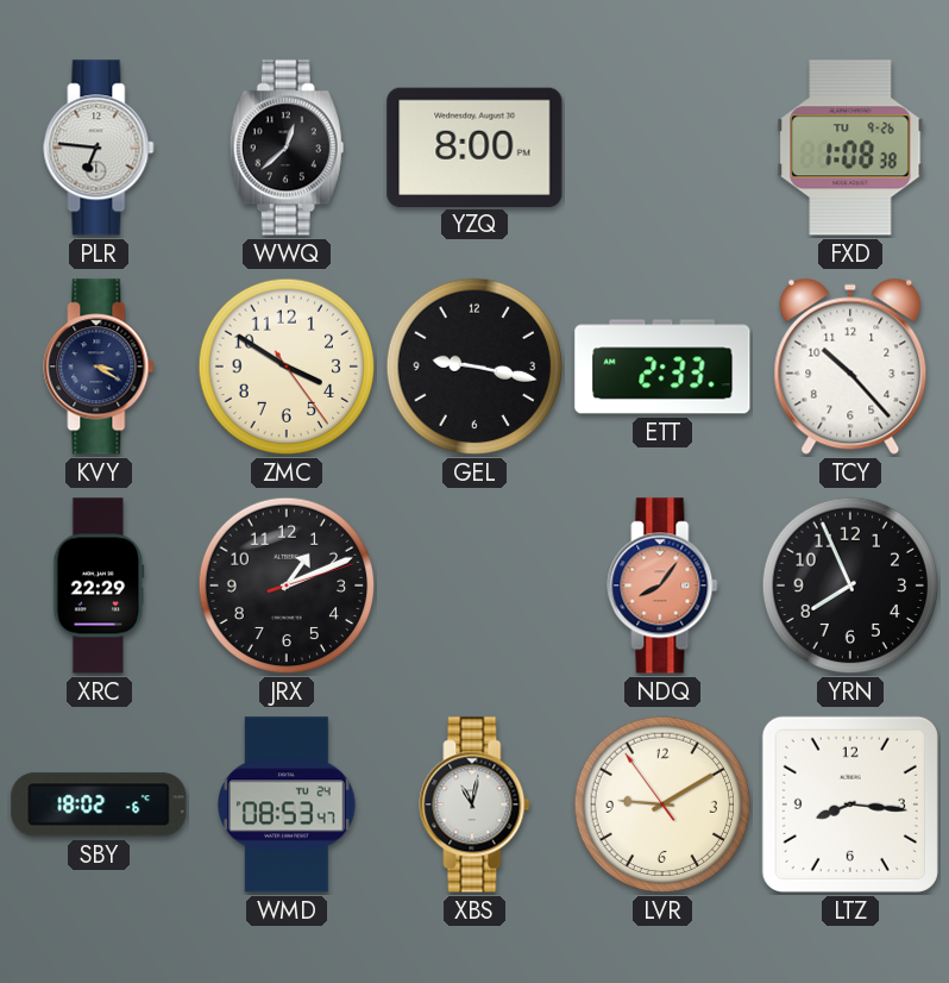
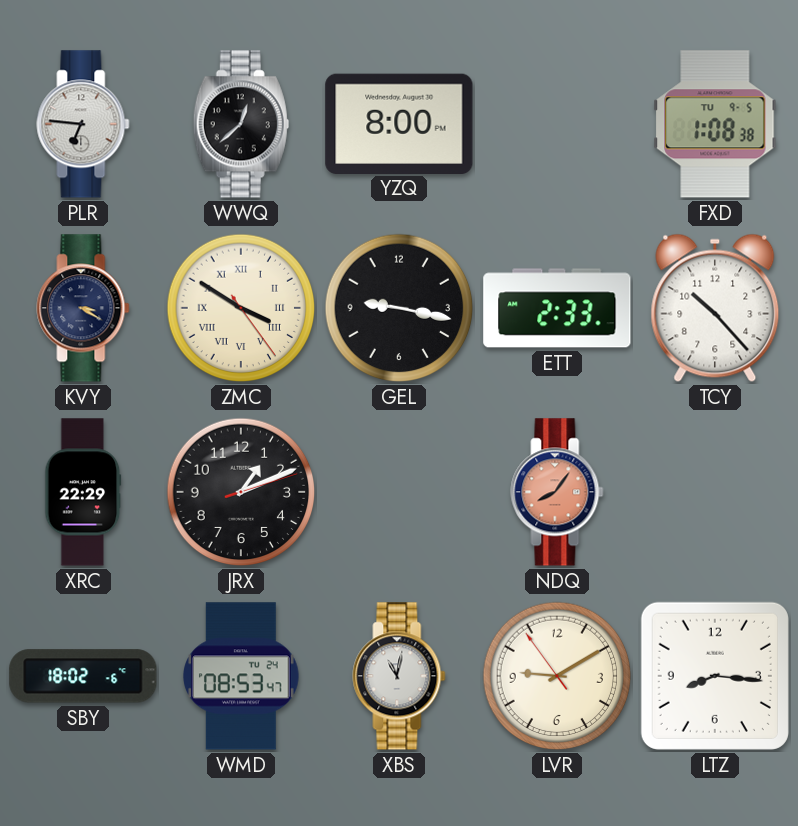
FXD date: TU 9-26 -> TU 9-5 (715, 124)
ZMC numerals: Arabic -> Roman (241, 308)
YRN: 7:56 -> none (850, 586)
